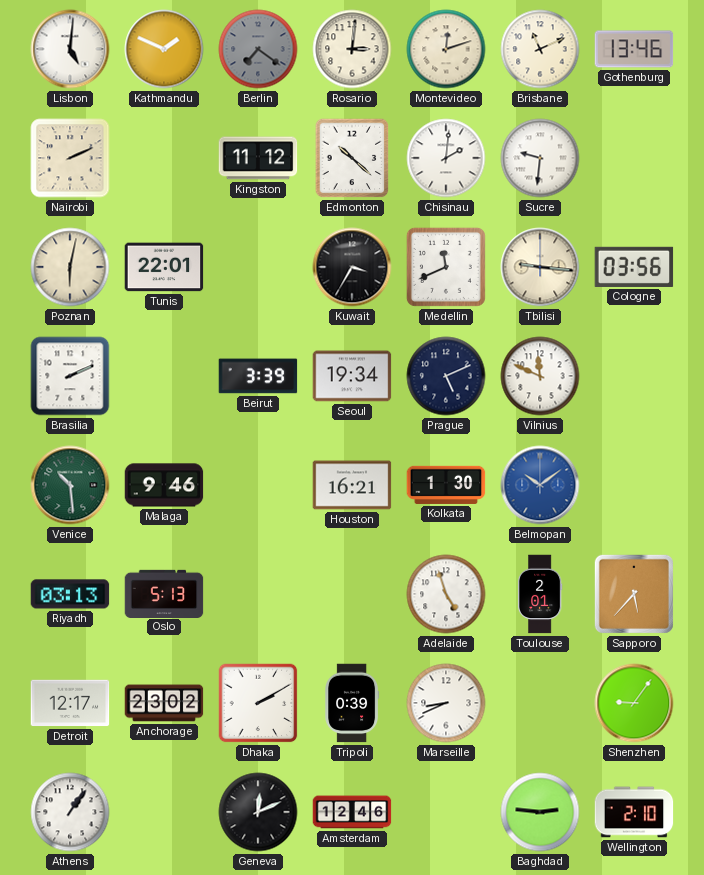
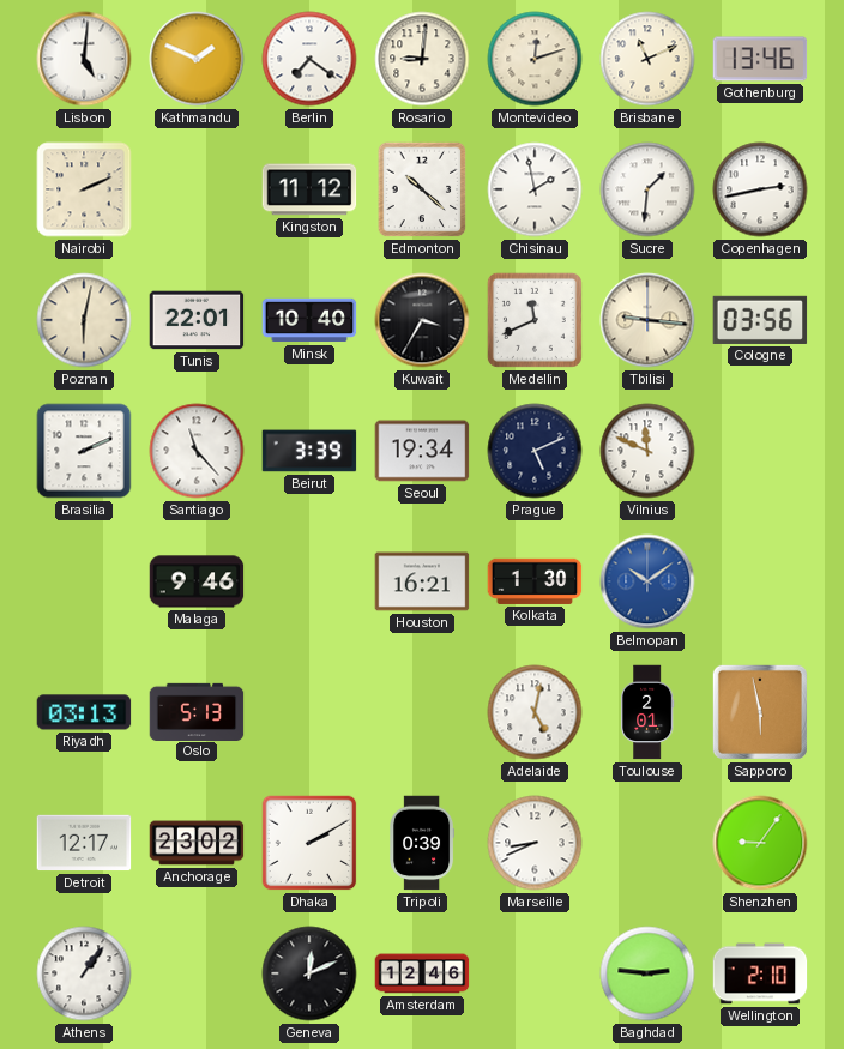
Berlin dial: grey -> white (309, 59)
Rosario: 3:01 -> 9:01 (422, 59)
Chisinau: 2:01 -> 1:58 (535, 189)
Sucre: 9:31 -> 1:31 (647, 189)
Copenhagen: none -> 2:43 (760, 189)
Minsk: none -> 10:40 (309, 320)
Santiago: none -> 11:23 (197, 451)
Venice: 10:29 -> none (70, 485)
Adelaide: 4:57 -> 5:02 (535, 712)
Sapporo: 5:37 -> 5:58 (760, 712)
